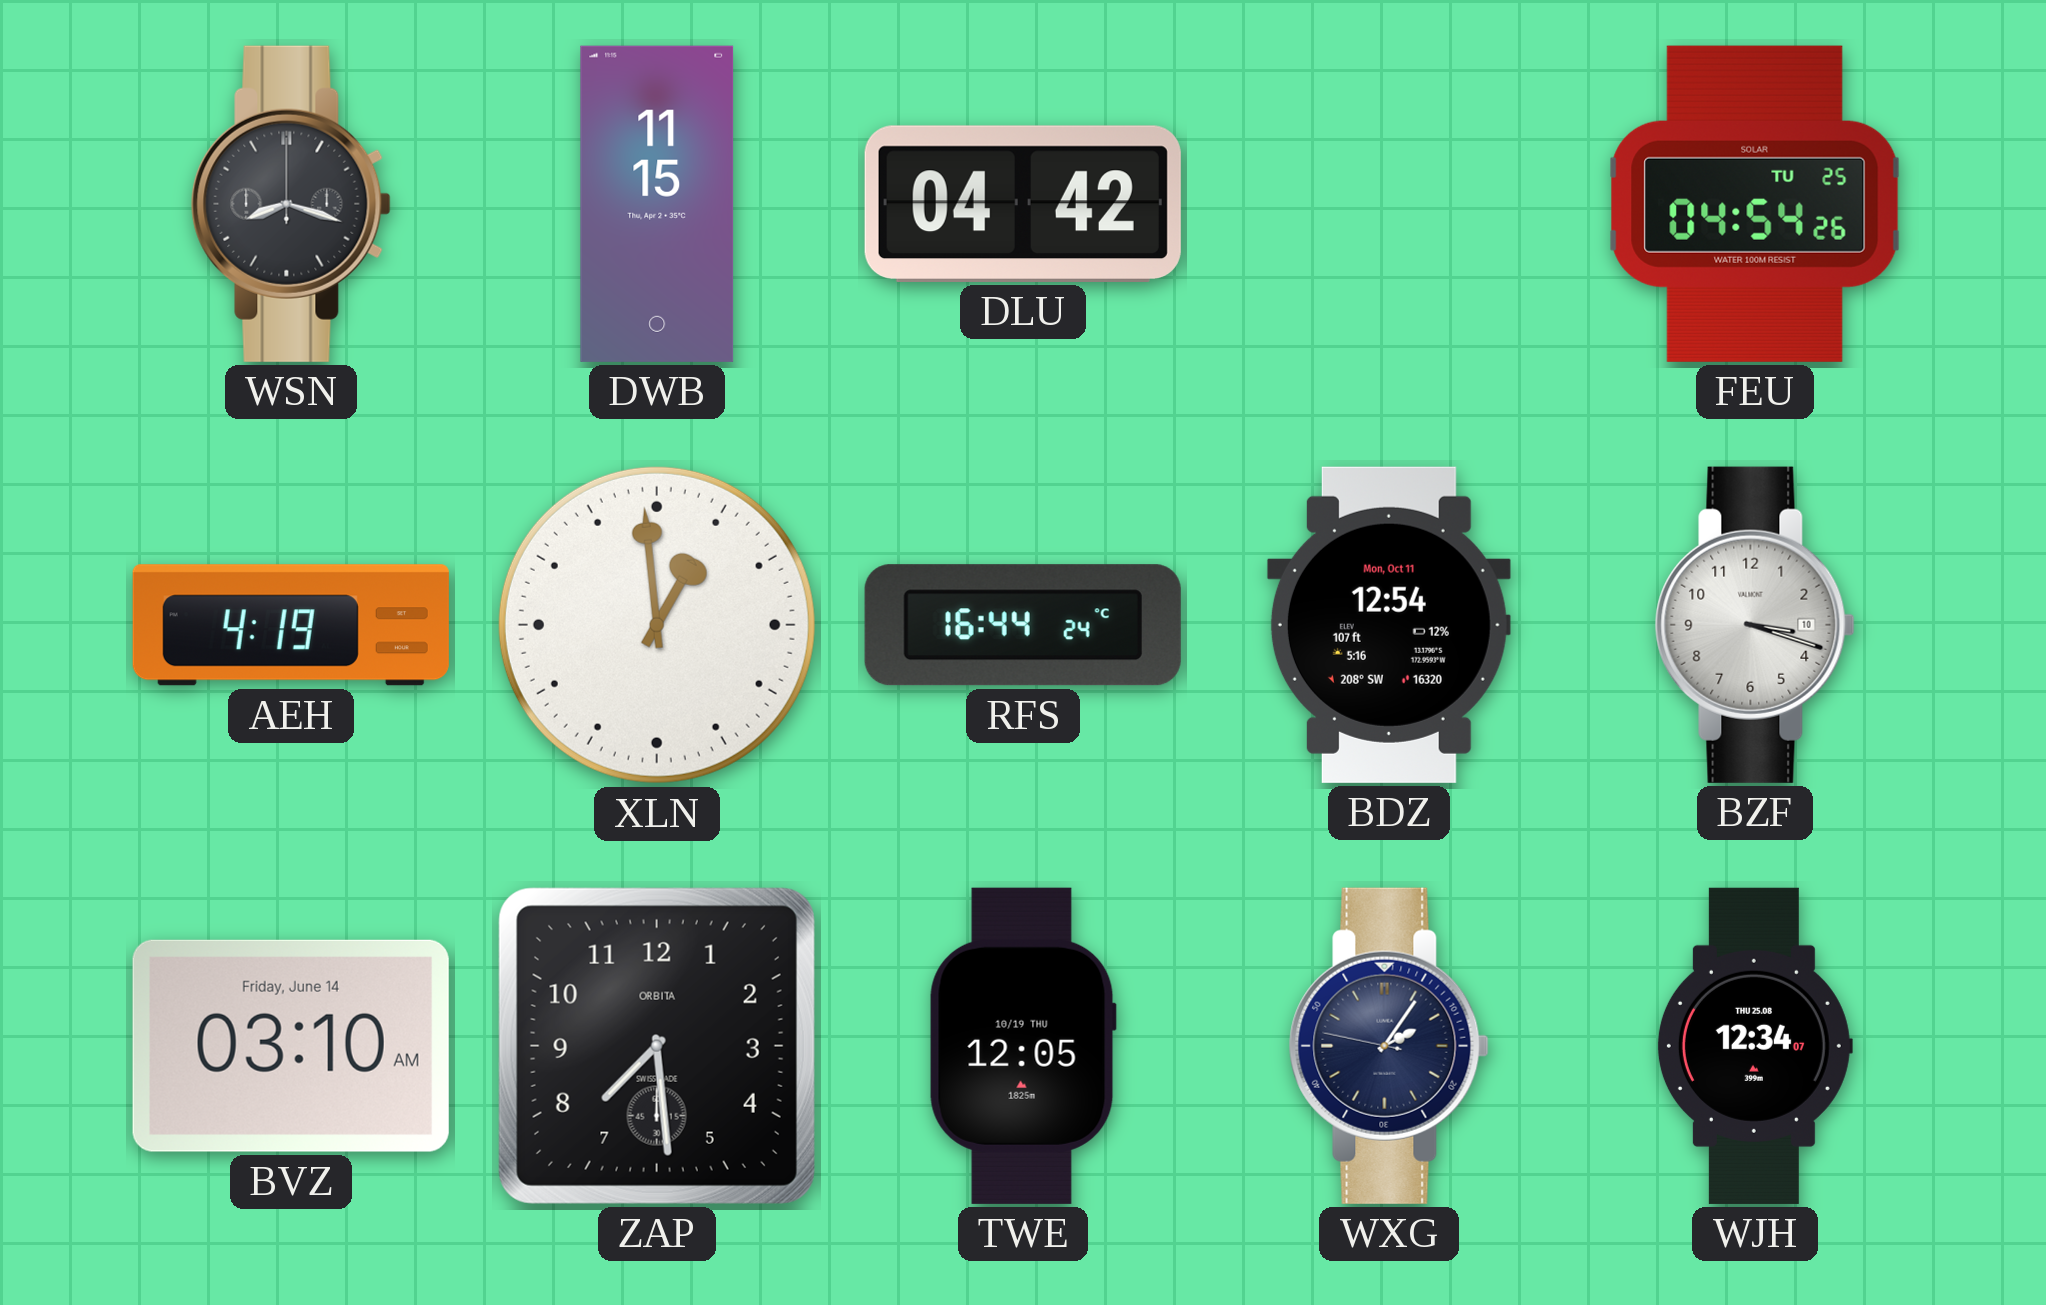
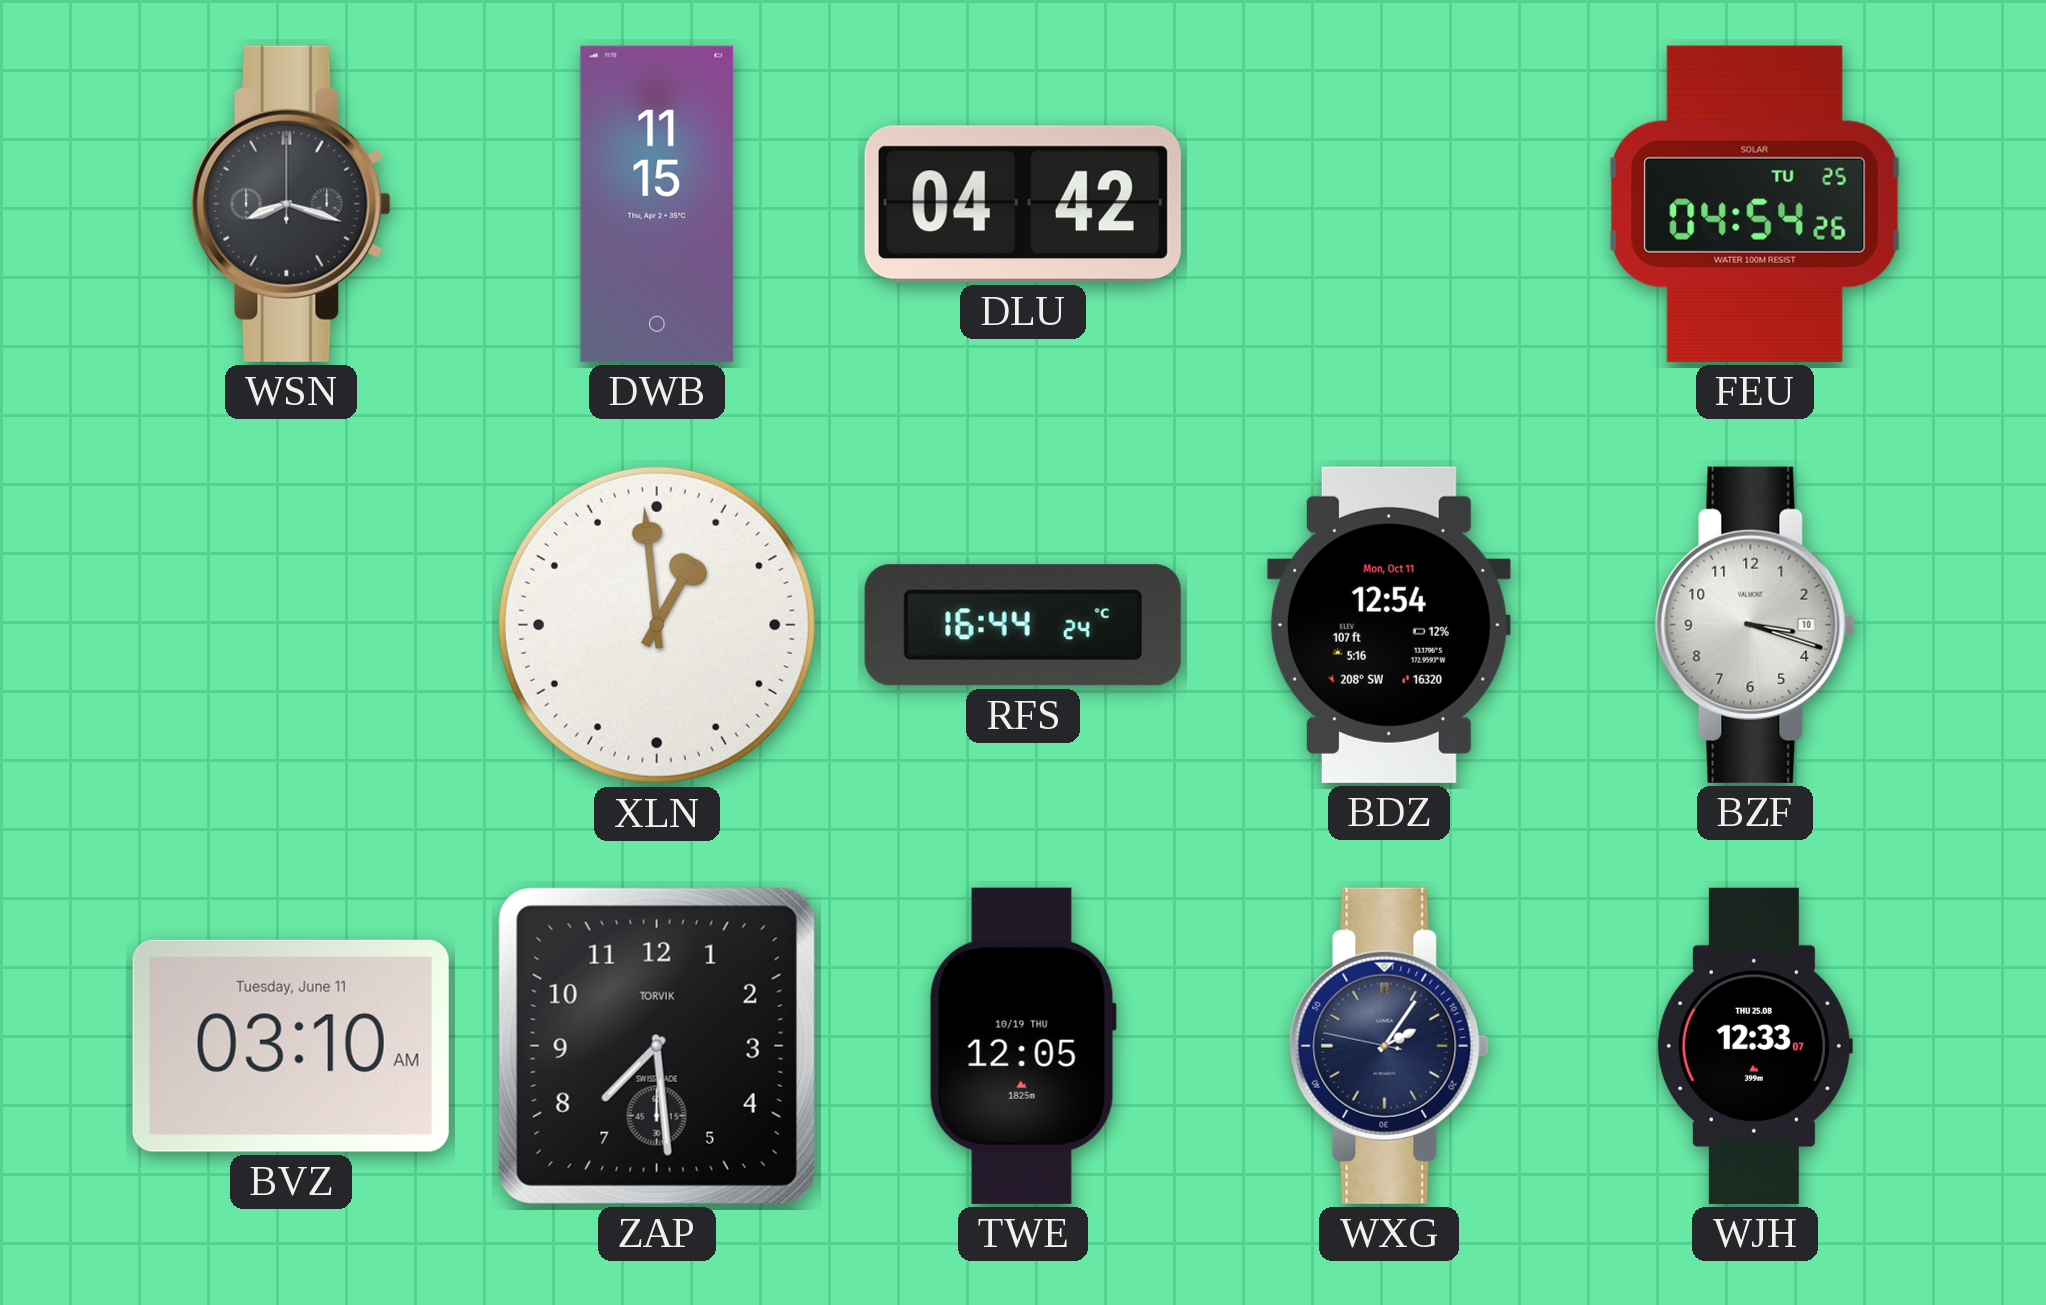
AEH: 4:19 -> none (291, 625)
BVZ date: Friday, June 14 -> Tuesday, June 11 (291, 1046)
ZAP brand: ORBITA -> TORVIK (657, 1046)
WJH: 12:34 -> 12:33 (1755, 1046)
